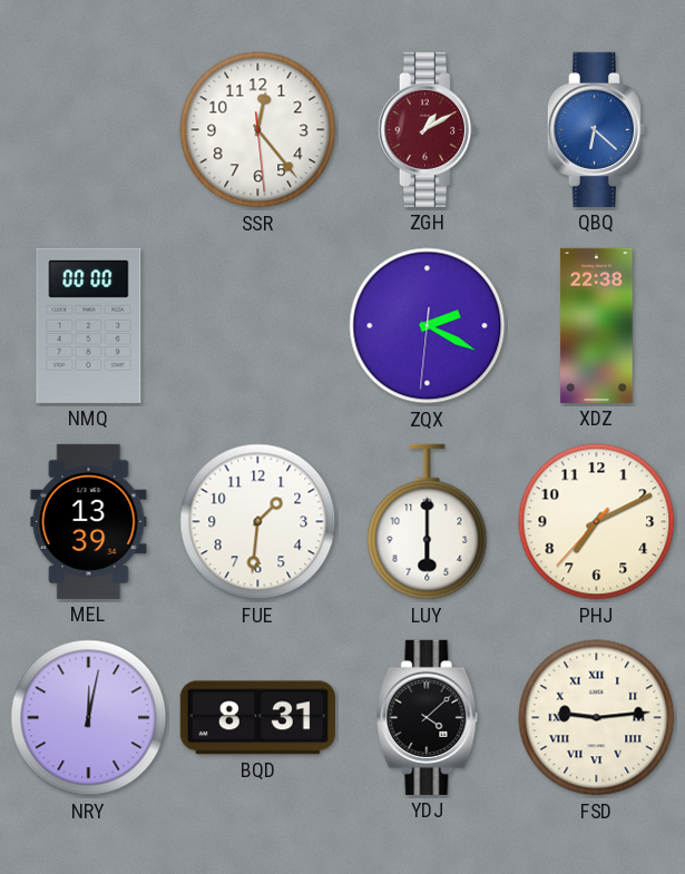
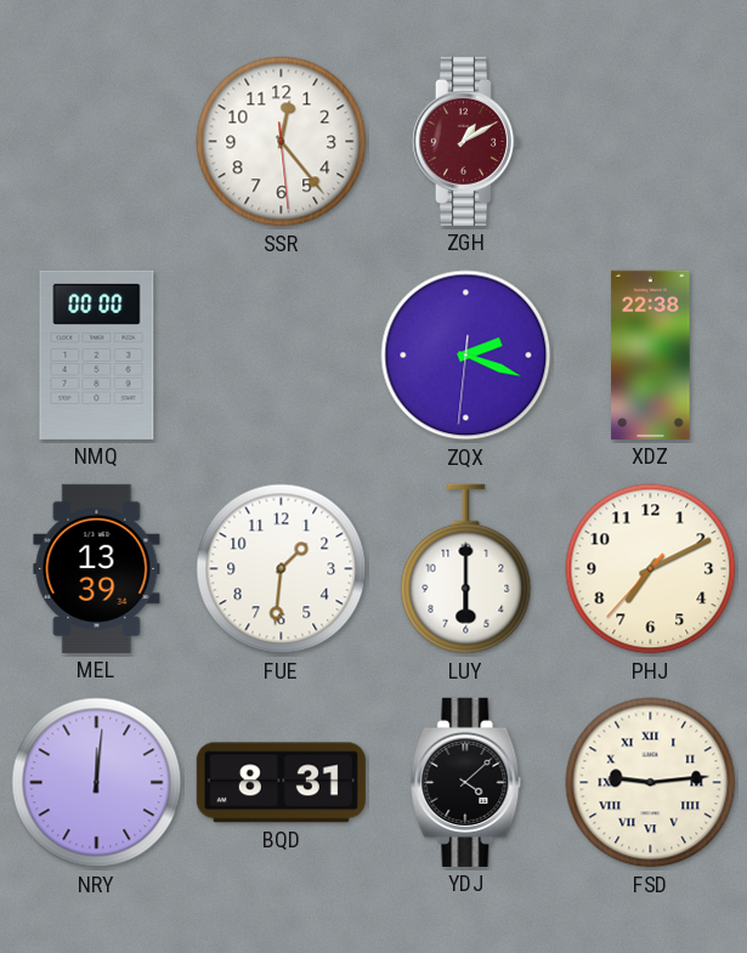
QBQ: 6:22 -> none (596, 129)
ZQX: 2:19 -> 2:18 (466, 356)
NRY: 12:02 -> 12:01 (97, 783)
